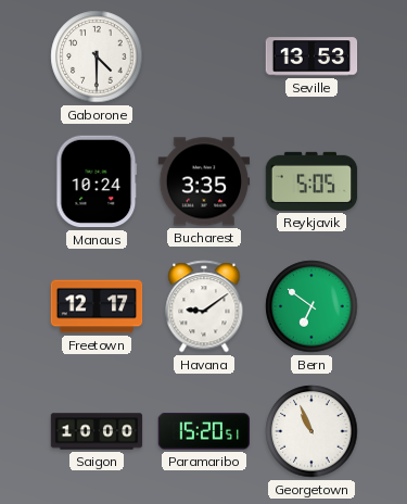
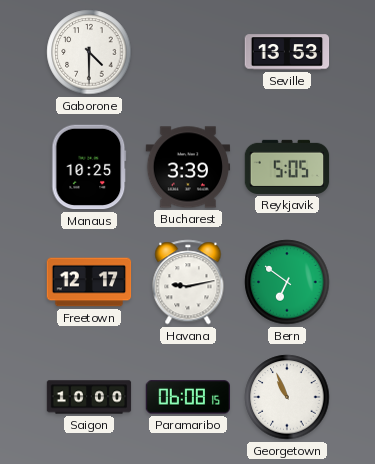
Manaus: 10:24 -> 10:25 (89, 167)
Bucharest: 3:35 -> 3:39 (188, 167)
Havana: 9:09 -> 9:13 (188, 282)
Paramaribo: 15:20 -> 06:08 (187, 397)
